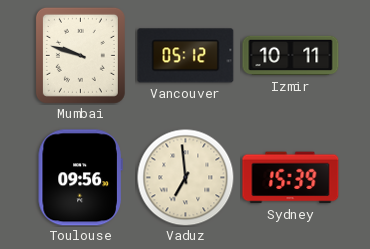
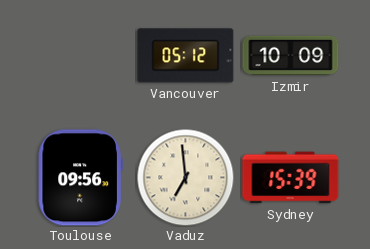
Mumbai: 9:48 -> none (80, 55)
Izmir: 10:11 -> 10:09 (291, 56)
